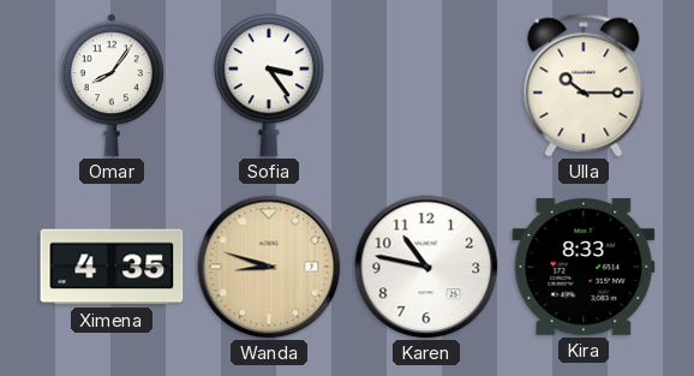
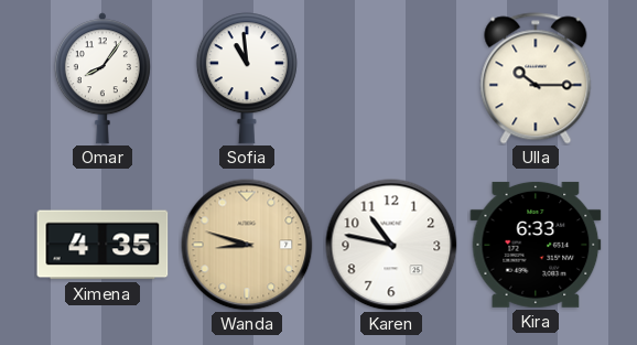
Sofia: 3:24 -> 10:59 (247, 78)
Kira: 8:33 -> 6:33 (536, 245)
